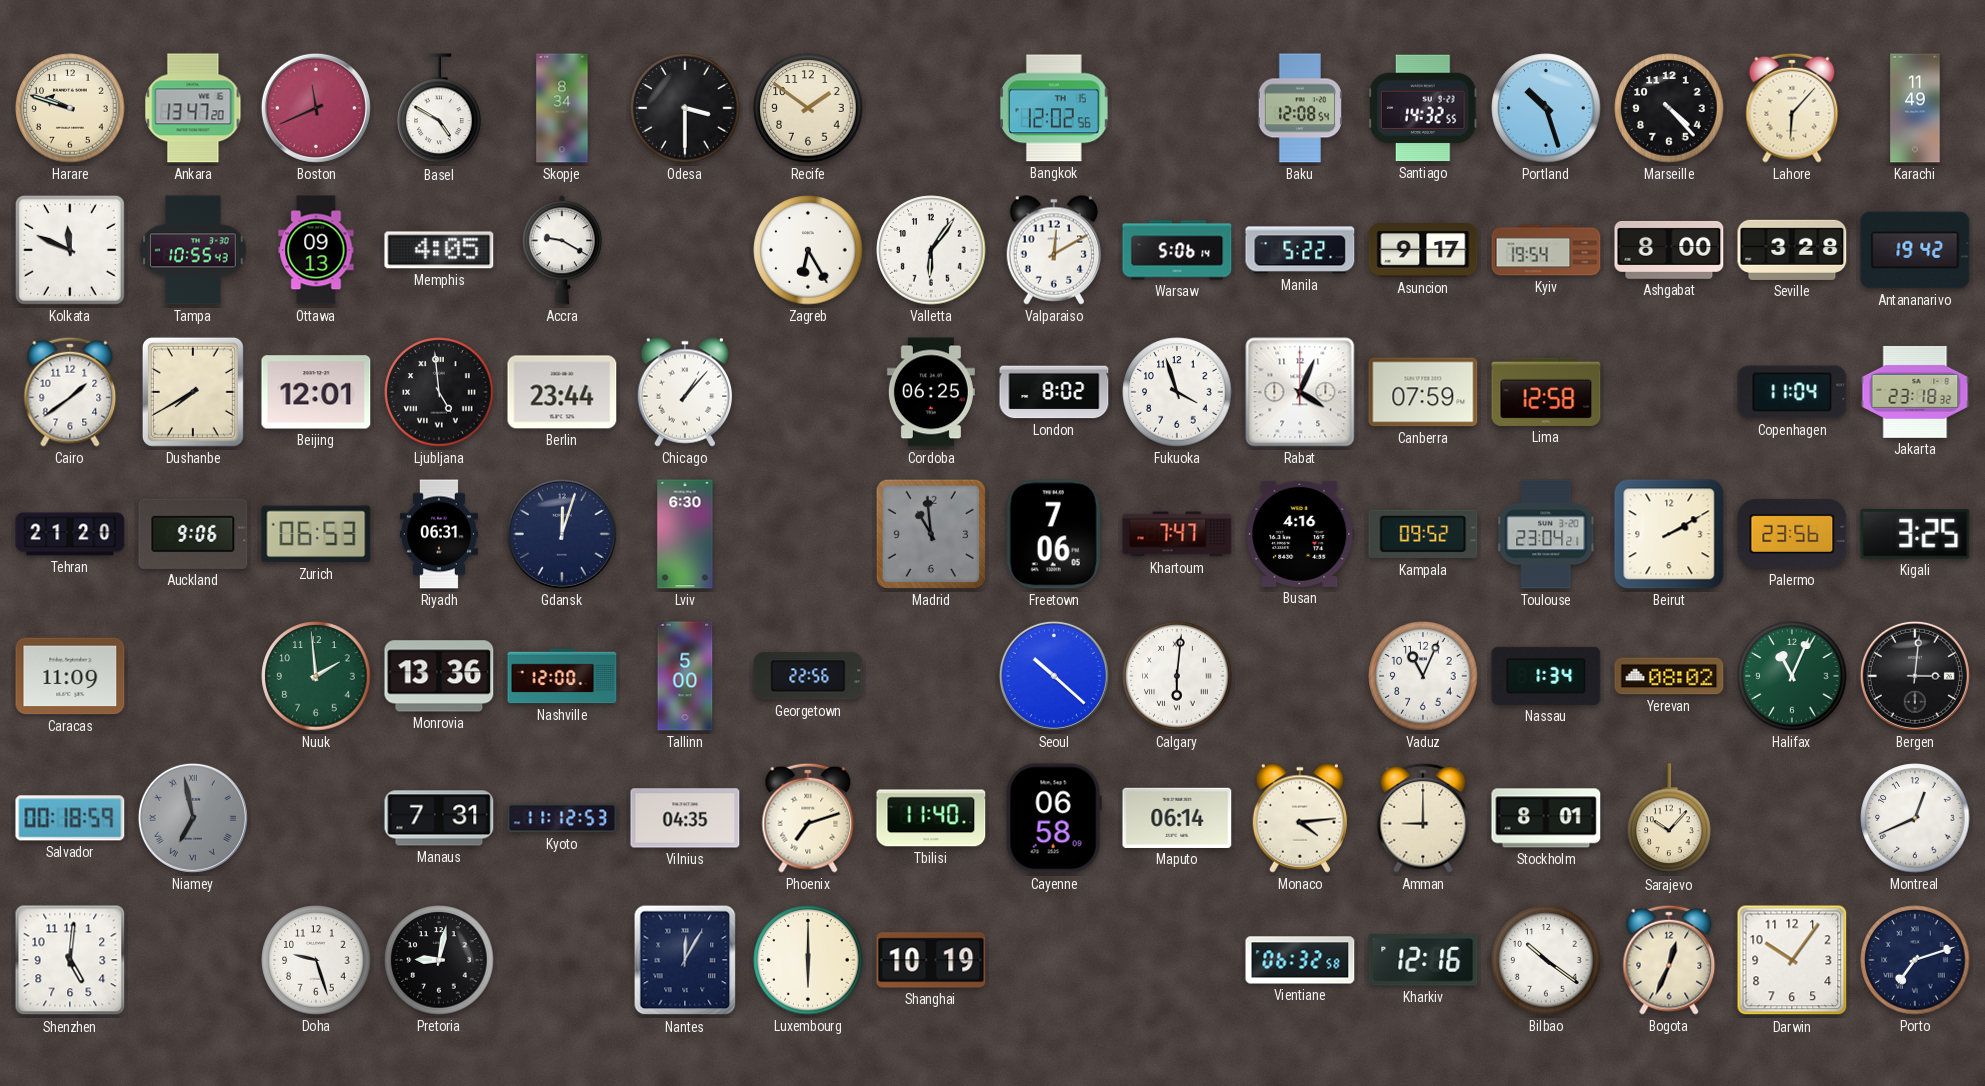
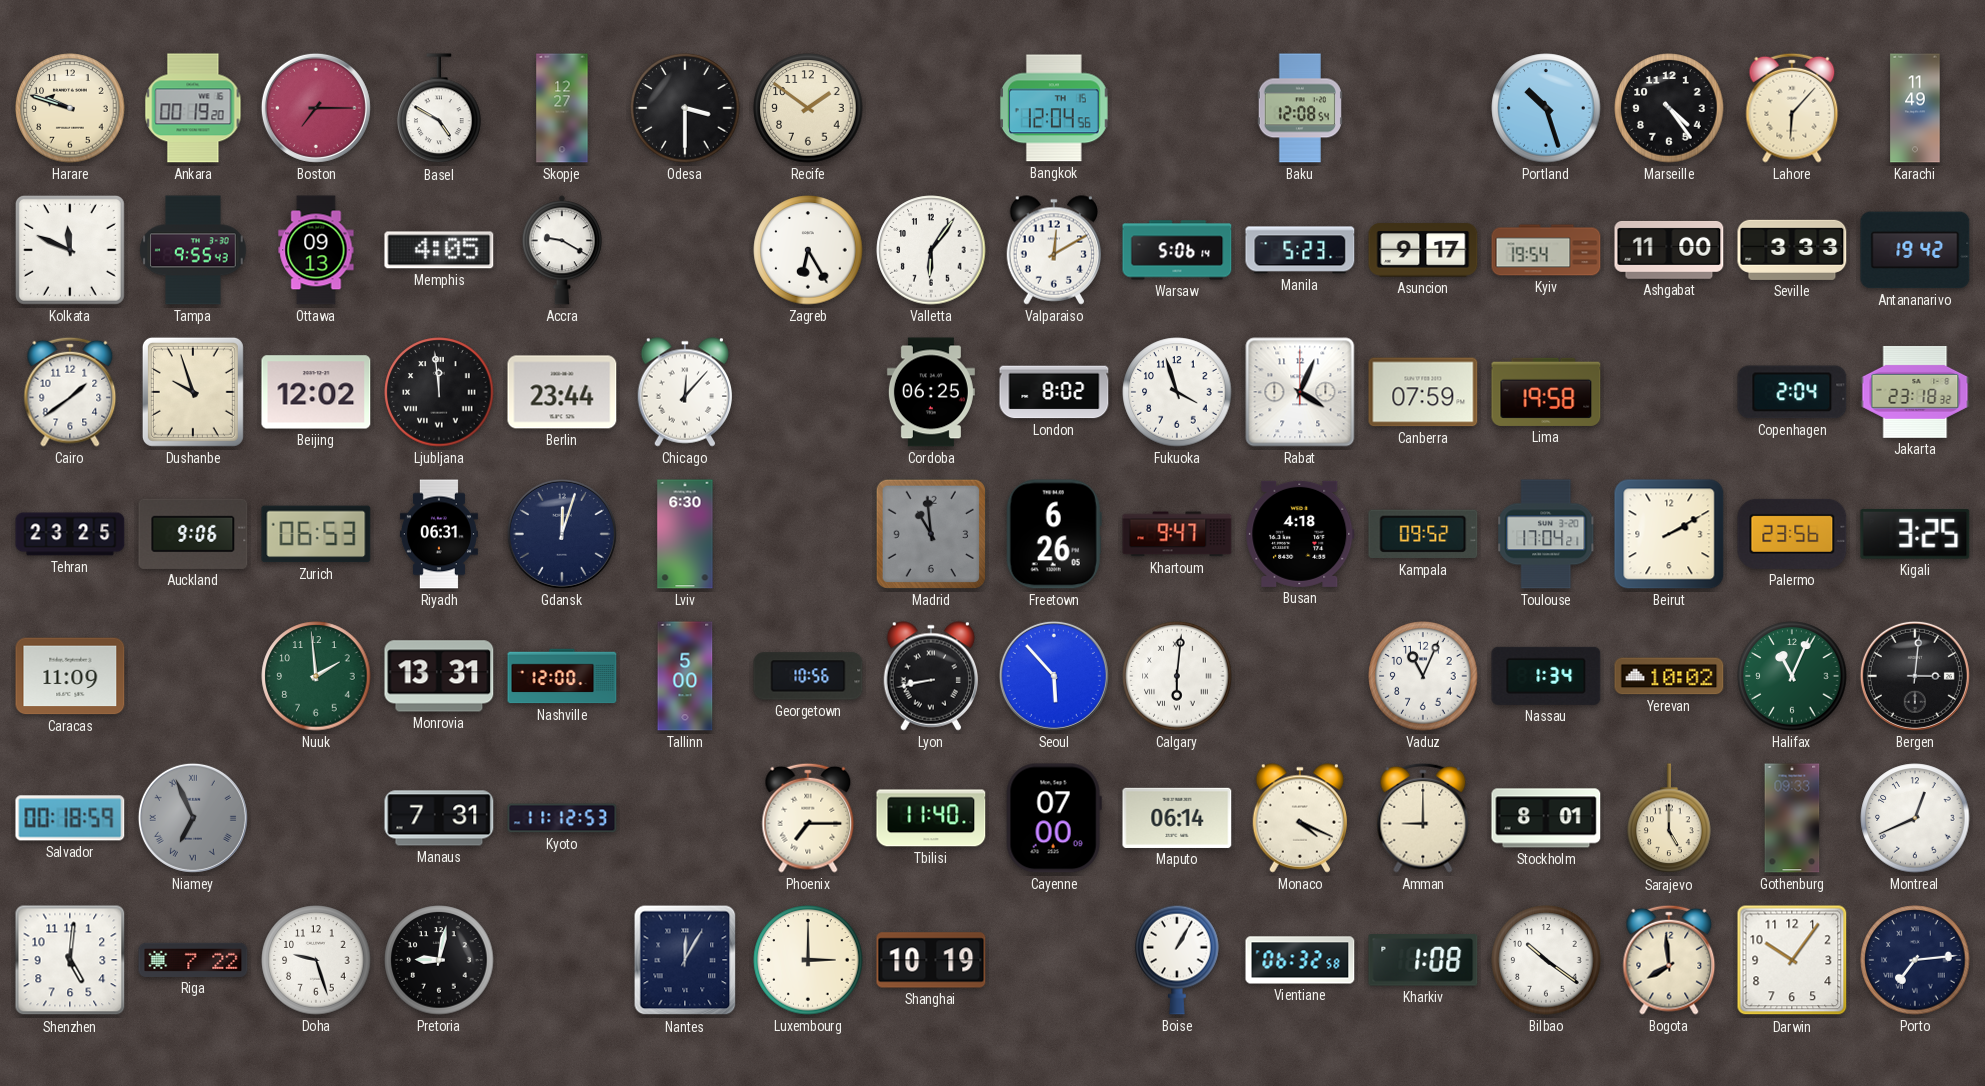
Ankara: 13:47 -> 00:19 (193, 108)
Boston: 11:41 -> 7:15 (316, 108)
Skopje: 8:34 -> 12:27 (562, 108)
Bangkok: 12:02 -> 12:04 (1055, 108)
Santiago: 14:32 -> none (1424, 108)
Marseille: 4:23 -> 4:24 (1669, 108)
Tampa: 10:55 -> 9:55 (193, 250)
Manila: 5:22 -> 5:23 (1300, 250)
Ashgabat: 8:00 -> 11:00 (1669, 250)
Seville: 3:28 -> 3:33 (1792, 250)
Dushanbe: 7:40 -> 9:57 (193, 392)
Beijing: 12:01 -> 12:02 (316, 392)
Ljubljana: 4:59 -> 11:59 (439, 392)
Chicago: 1:07 -> 12:07 (685, 392)
Lima: 12:58 -> 19:58 (1546, 392)
Copenhagen: 11:04 -> 2:04 (1792, 392)
Tehran: 21:20 -> 23:25 (70, 534)
Freetown: 7:06 -> 6:26 (1054, 534)
Khartoum: 7:47 -> 9:47 (1177, 534)
Busan: 4:16 -> 4:18 (1300, 534)
Toulouse: 23:04 -> 17:04 (1546, 534)
Monrovia: 13:36 -> 13:31 (439, 676)
Georgetown: 22:56 -> 10:56 (808, 676)
Lyon: none -> 8:43 (931, 676)
Seoul: 10:22 -> 5:53 (1054, 676)
Yerevan: 08:02 -> 10:02 (1669, 676)
Niamey: 6:58 -> 6:56 (193, 818)
Vilnius: 04:35 -> none (685, 818)
Phoenix: 7:12 -> 7:15 (808, 818)
Cayenne: 06:58 -> 07:00 (1054, 818)
Monaco: 4:14 -> 4:19 (1300, 818)
Sarajevo: 10:07 -> 5:00 (1669, 819)
Gothenburg: none -> 09:33 (1792, 818)
Riga: none -> 7:22 (193, 960)
Luxembourg: 6:00 -> 3:00 (808, 960)
Boise: none -> 1:05 (1177, 960)
Kharkiv: 12:16 -> 1:08 (1423, 960)
Bogota: 12:34 -> 7:59 (1669, 960)
Porto: 7:12 -> 7:14 (1915, 960)
